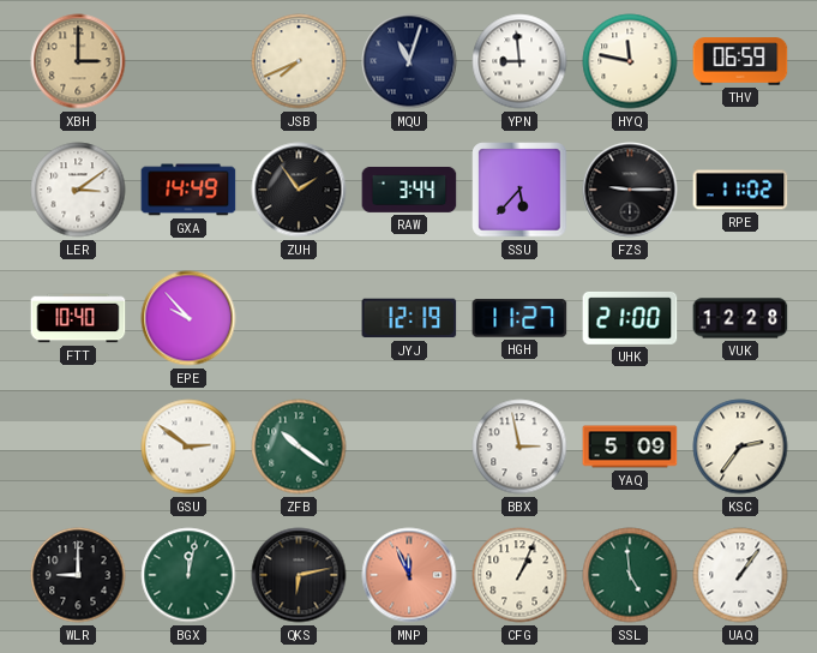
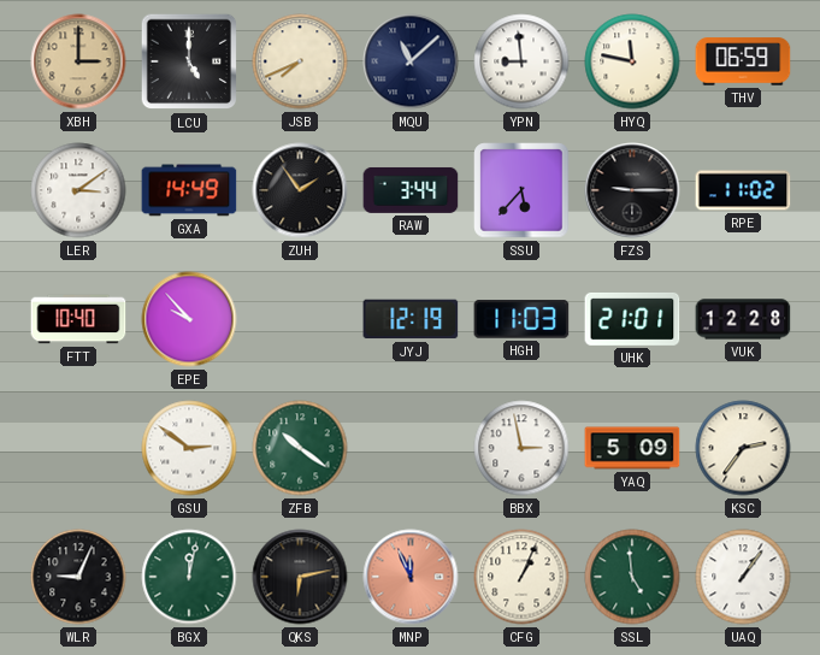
LCU: none -> 5:00 (189, 61)
MQU: 11:03 -> 11:08 (411, 61)
HGH: 11:27 -> 11:03 (521, 319)
UHK: 21:00 -> 21:01 (632, 319)
WLR: 9:00 -> 9:04 (78, 577)
